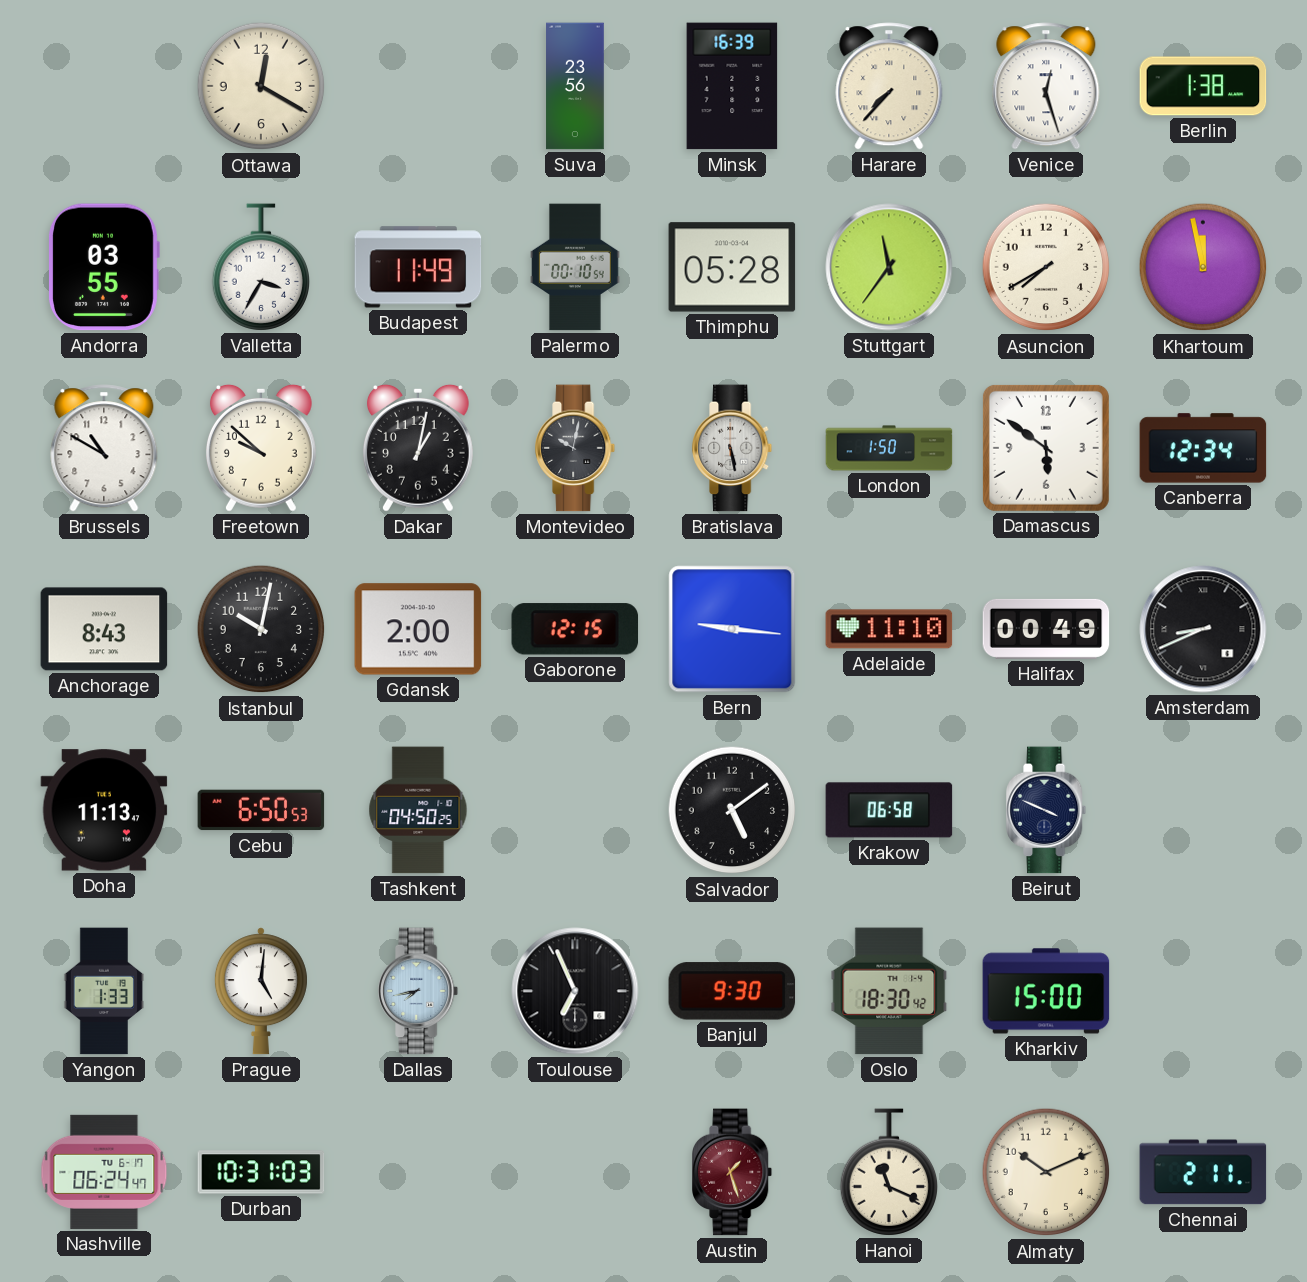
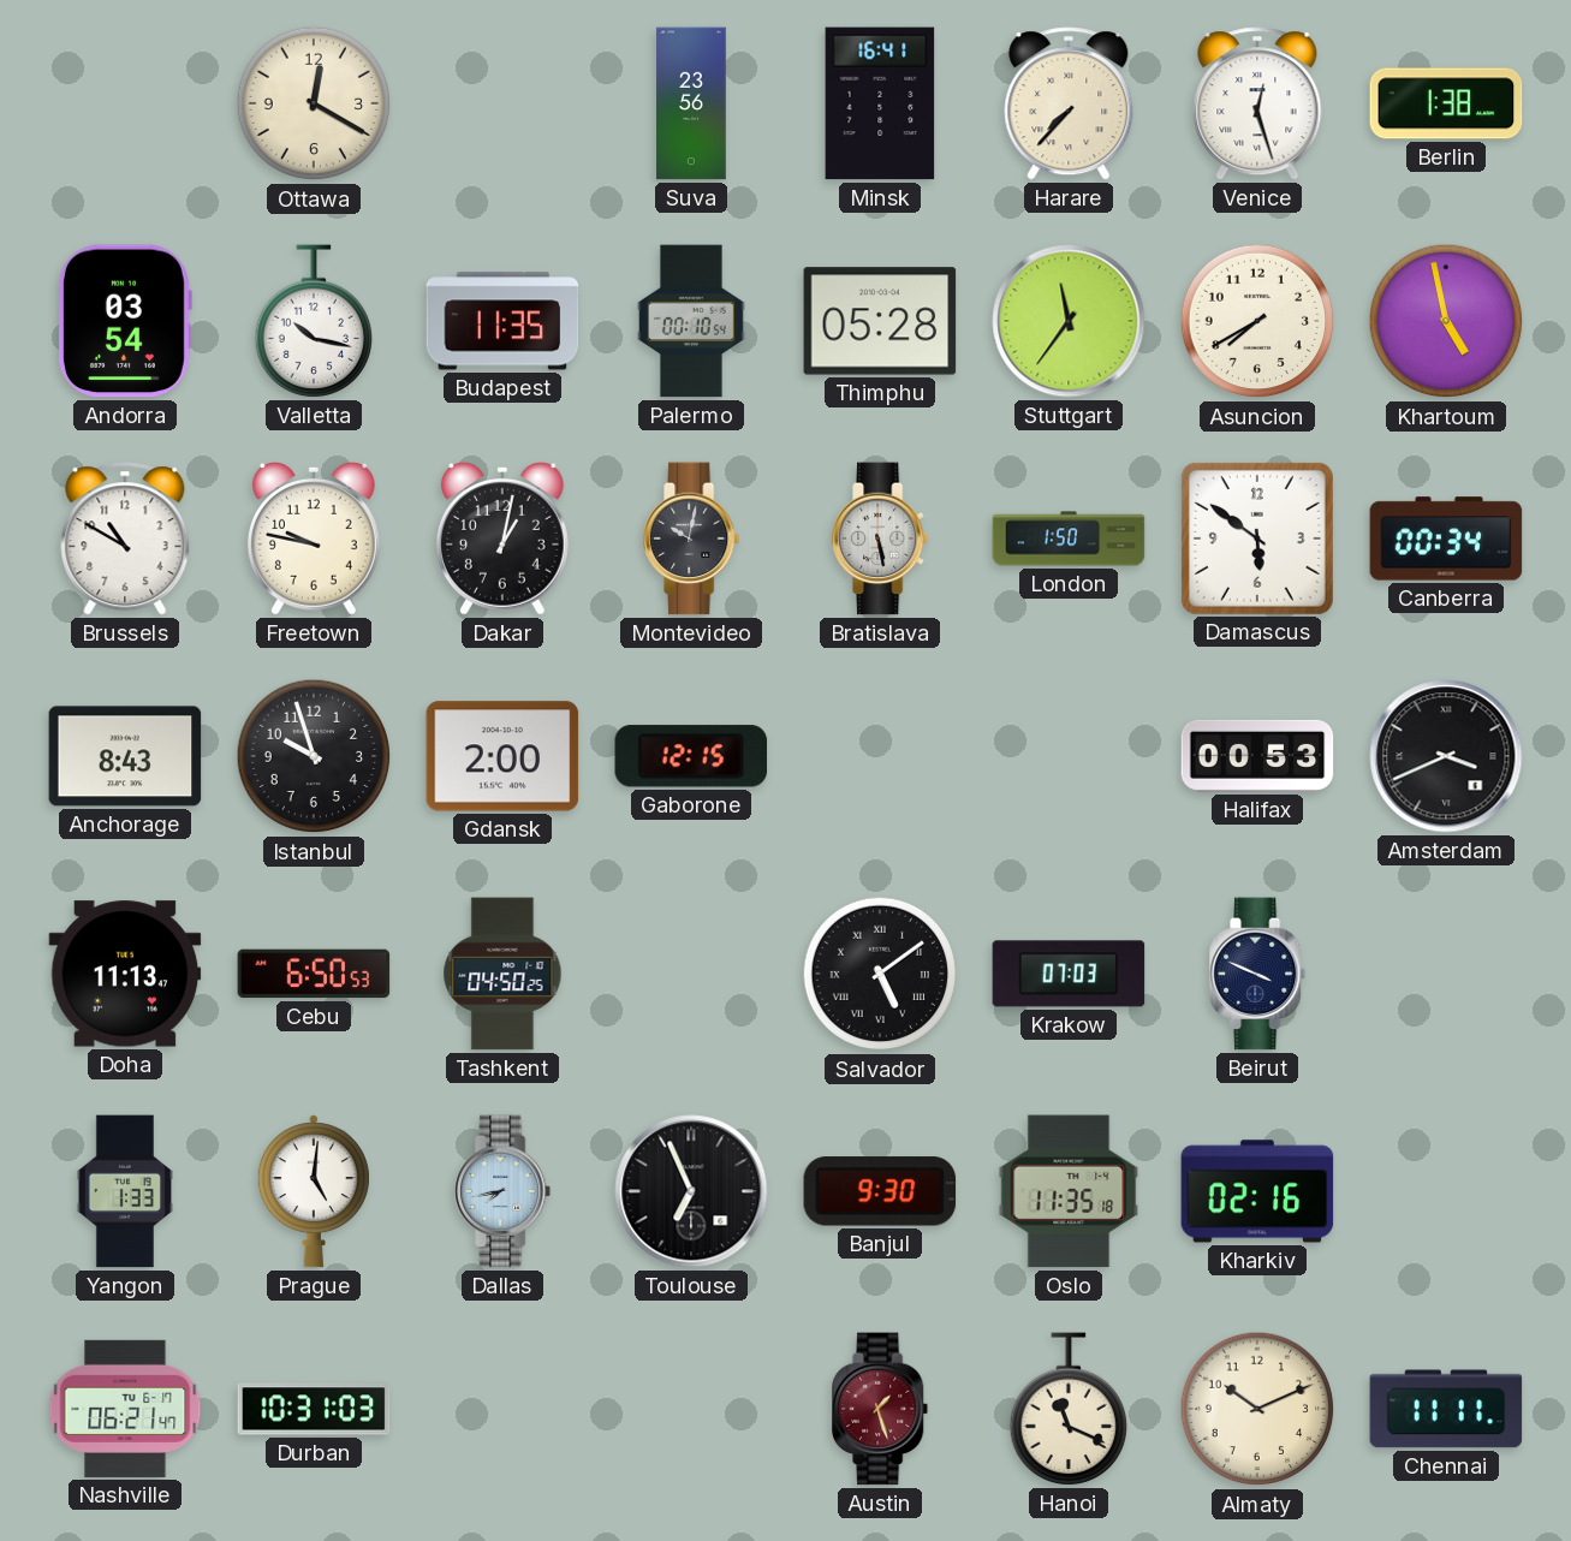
Minsk: 16:39 -> 16:41 (880, 103)
Andorra: 03:55 -> 03:54 (124, 321)
Valletta: 3:35 -> 10:17 (313, 321)
Budapest: 11:49 -> 11:35 (502, 321)
Khartoum: 11:58 -> 4:58 (1446, 321)
Freetown: 9:52 -> 9:47 (314, 539)
Canberra: 12:34 -> 00:34 (1446, 539)
Istanbul: 10:02 -> 9:57 (314, 756)
Bern: 9:16 -> none (732, 629)
Adelaide: 11:10 -> none (889, 629)
Halifax: 00:49 -> 00:53 (1257, 756)
Amsterdam: 8:41 -> 3:41 (1446, 756)
Salvador numerals: Arabic -> Roman (880, 974)
Krakow: 06:58 -> 07:03 (1069, 974)
Oslo: 18:30 -> 11:35 (1069, 1191)
Kharkiv: 15:00 -> 02:16 (1257, 1191)
Nashville: 06:24 -> 06:21 (125, 1409)
Chennai: 2:11 -> 11:11 (1446, 1409)
